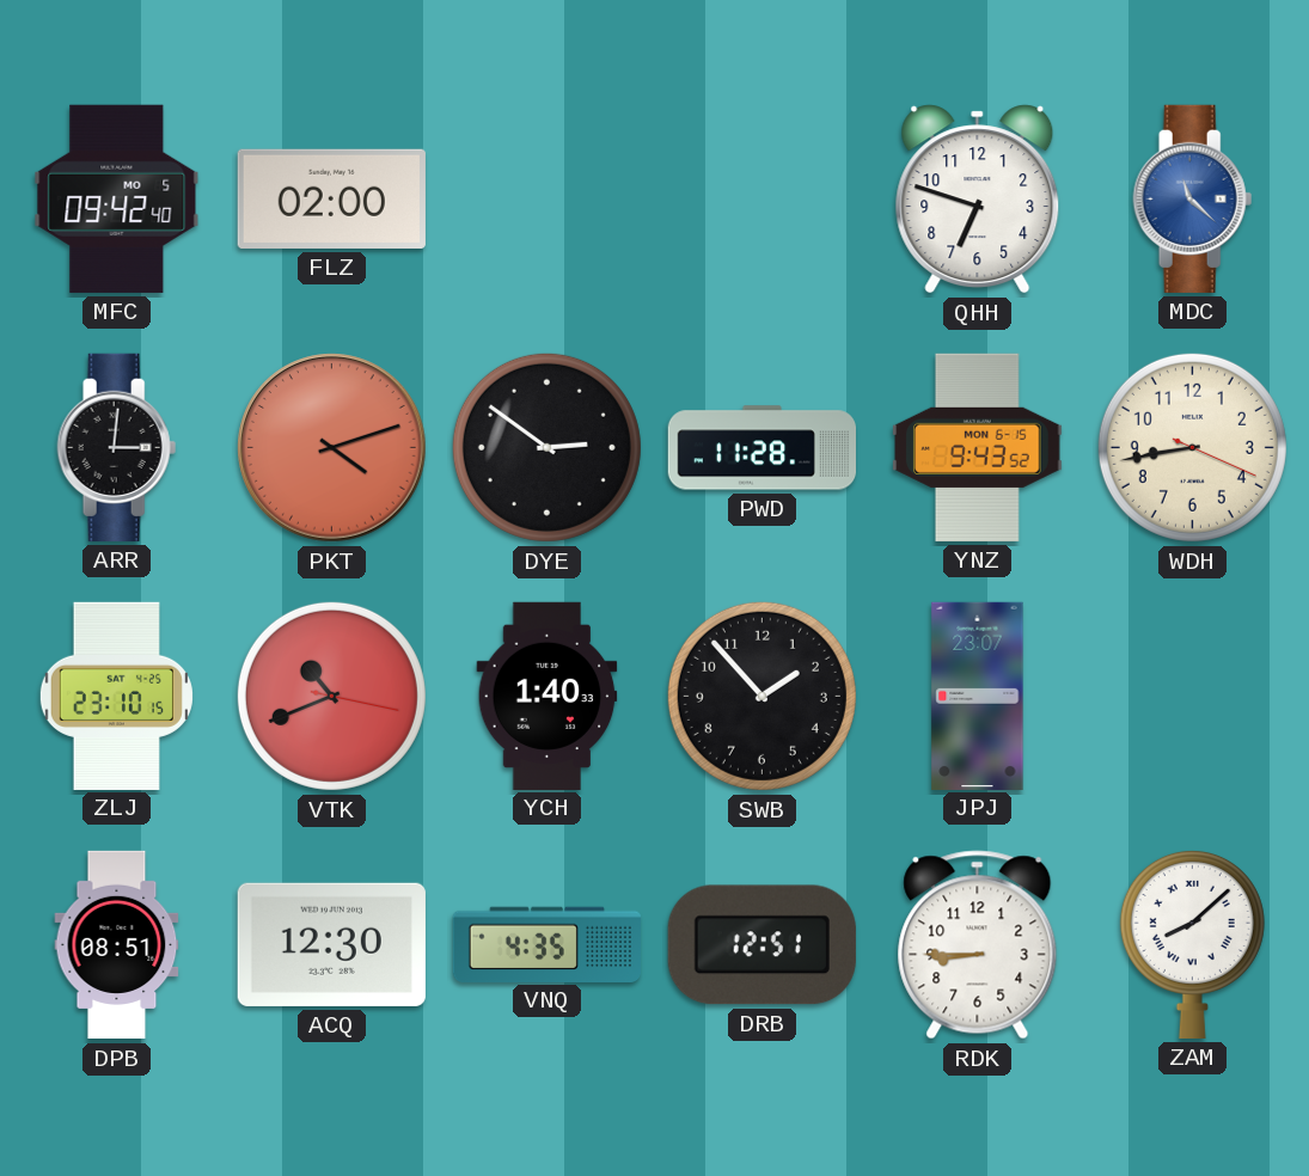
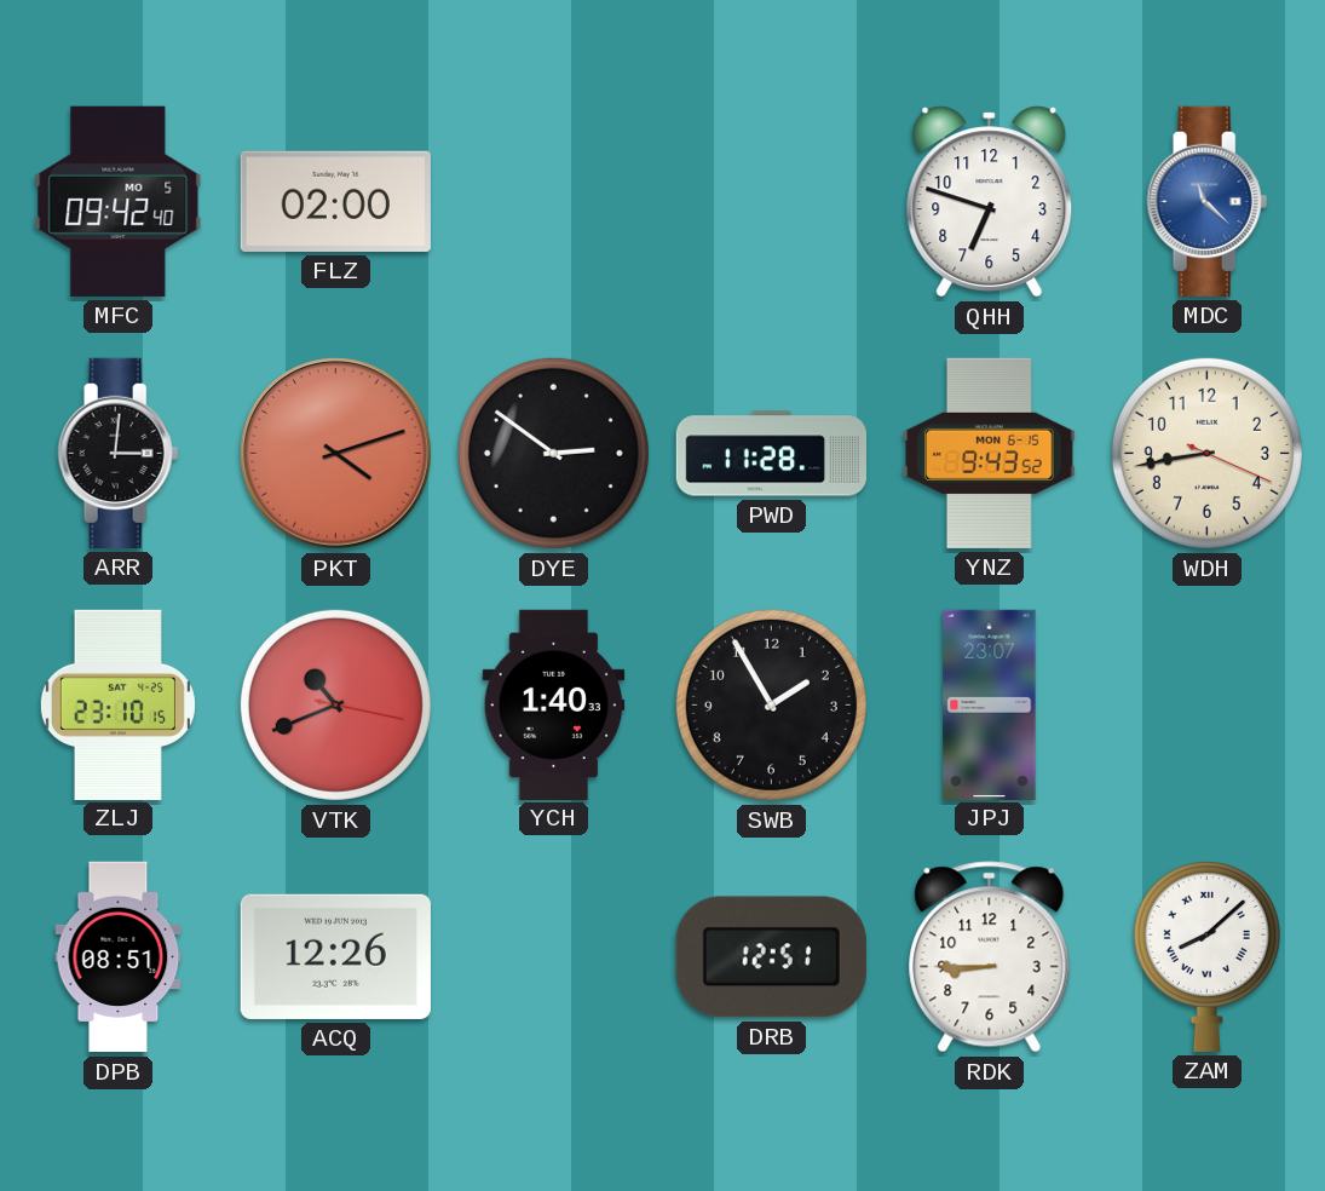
SWB: 1:53 -> 1:55 (771, 704)
ACQ: 12:30 -> 12:26 (335, 956)
VNQ: 4:35 -> none (546, 944)
